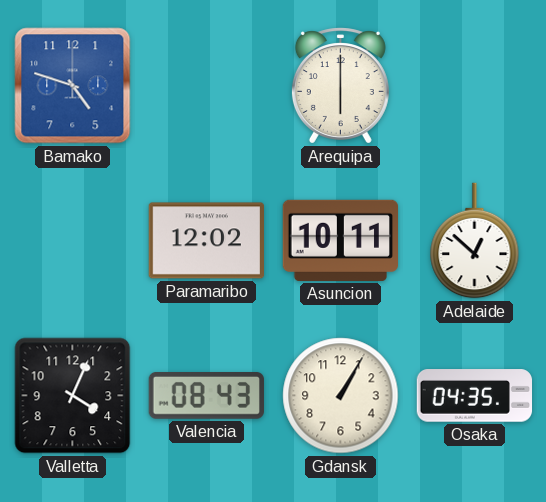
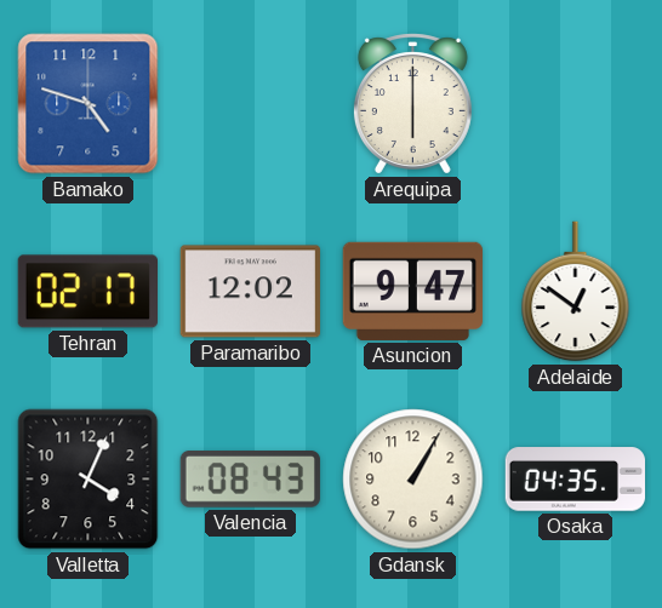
Tehran: none -> 02:17 (87, 292)
Asuncion: 10:11 -> 9:47 (413, 291)
Adelaide: 12:52 -> 12:51 (576, 292)
